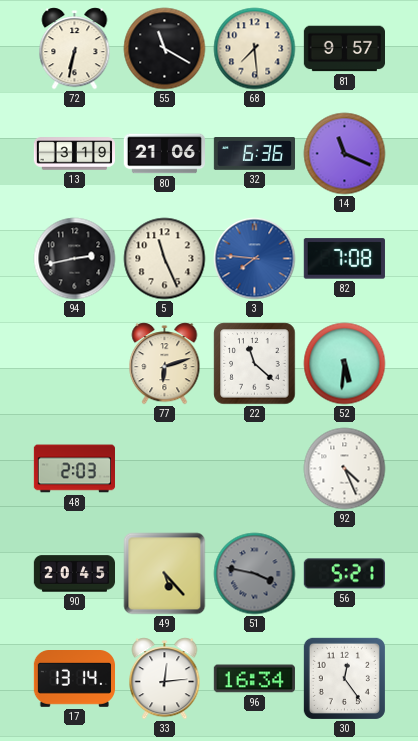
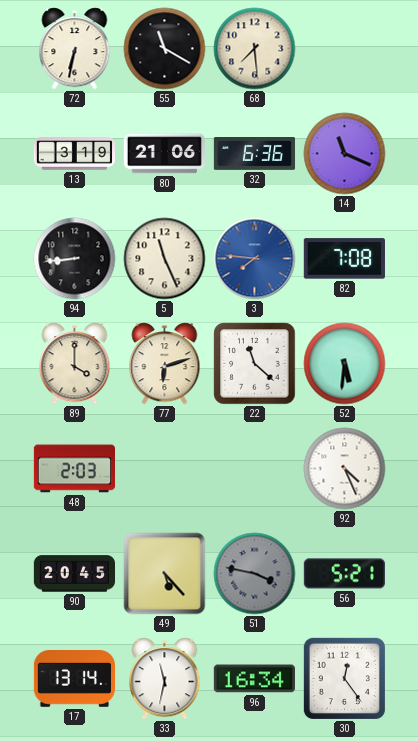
81: 9:57 -> none (344, 49)
94: 2:43 -> 8:44 (75, 259)
89: none -> 4:00 (75, 364)
33: 12:14 -> 11:32 (165, 679)
